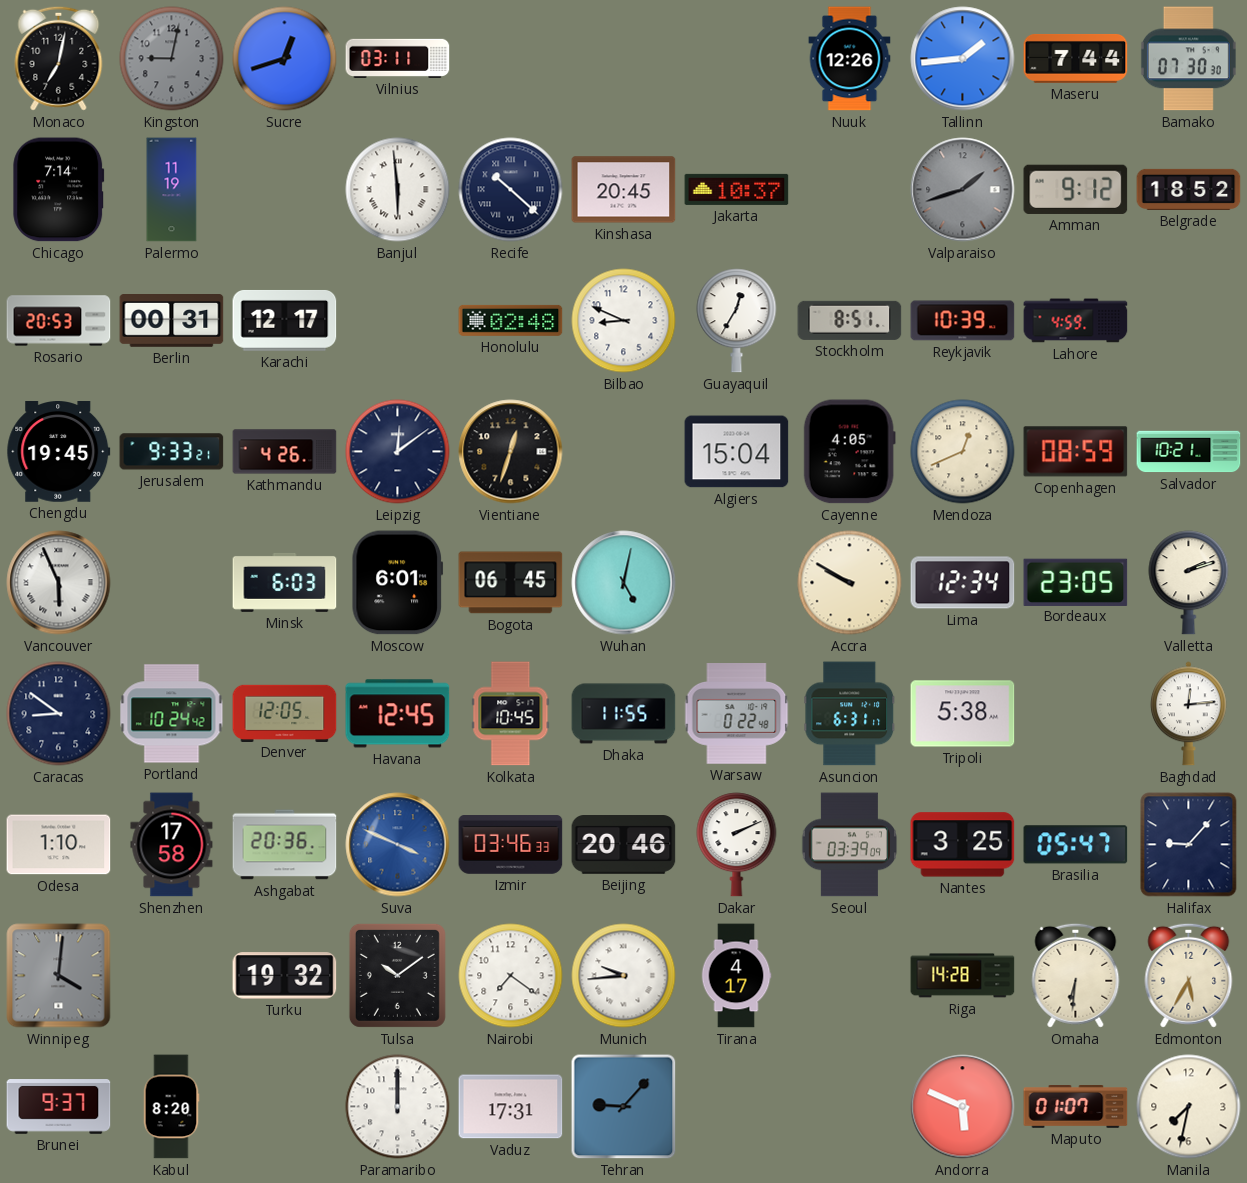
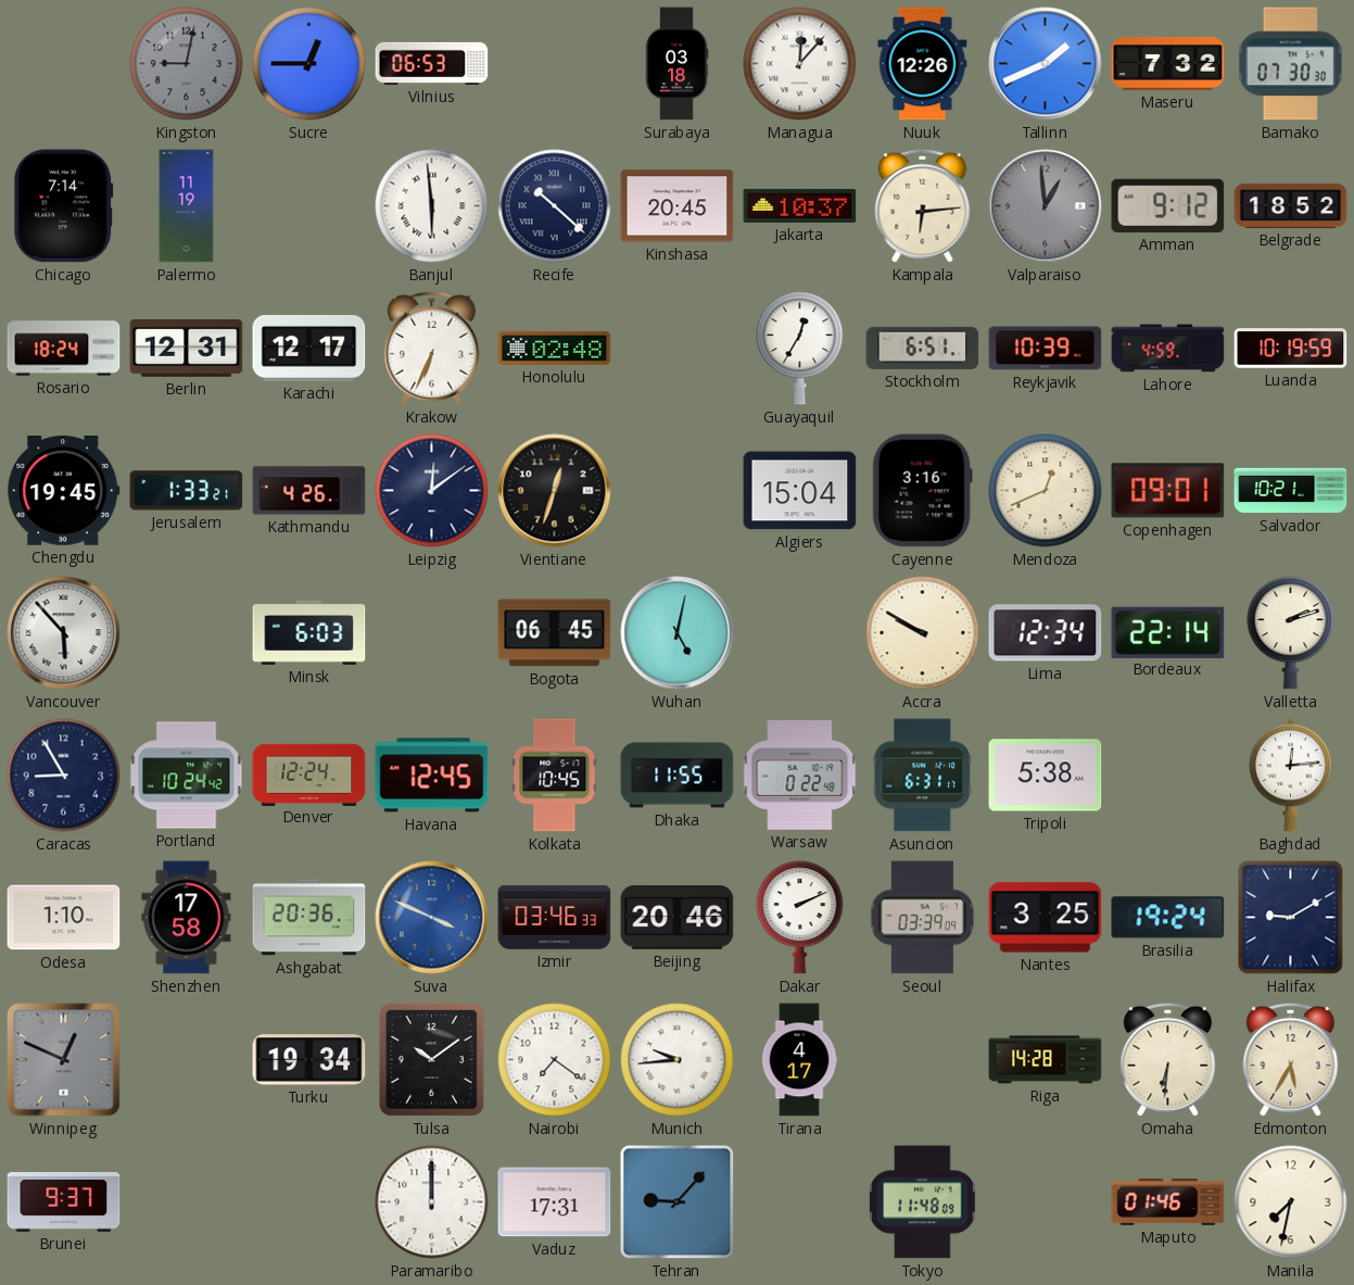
Monaco: 7:02 -> none (59, 58)
Sucre: 12:42 -> 12:45 (309, 64)
Vilnius: 03:11 -> 06:53 (432, 63)
Surabaya: none -> 03:18 (676, 64)
Managua: none -> 12:07 (800, 64)
Tallinn: 1:44 -> 1:41 (1046, 64)
Maseru: 7:44 -> 7:32 (1168, 63)
Kampala: none -> 6:14 (923, 205)
Valparaiso: 1:42 -> 12:59 (1046, 206)
Rosario: 20:53 -> 18:24 (64, 349)
Berlin: 00:31 -> 12:31 (187, 349)
Krakow: none -> 6:34 (432, 348)
Bilbao: 8:49 -> none (624, 321)
Stockholm: 8:51 -> 6:51 (923, 348)
Luanda: none -> 10:19 (1291, 349)
Jerusalem: 9:33 -> 1:33 (187, 491)
Cayenne: 4:05 -> 3:16 (922, 491)
Copenhagen: 08:59 -> 09:01 (1168, 491)
Vancouver: 5:56 -> 5:53 (64, 633)
Moscow: 6:01 -> none (398, 583)
Bordeaux: 23:05 -> 22:14 (1168, 632)
Caracas: 8:51 -> 8:55 (64, 776)
Denver: 12:05 -> 12:24 (309, 774)
Brasilia: 05:47 -> 19:24 (1168, 918)
Halifax: 9:07 -> 9:10 (1291, 918)
Winnipeg: 4:01 -> 12:49 (64, 1060)
Turku: 19:32 -> 19:34 (309, 1060)
Kabul: 8:20 -> none (171, 1107)
Tokyo: none -> 11:48 (923, 1202)
Andorra: 5:49 -> none (963, 1107)
Maputo: 01:07 -> 01:46 (1168, 1202)
